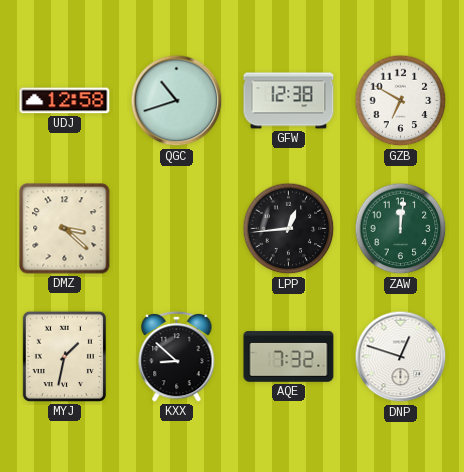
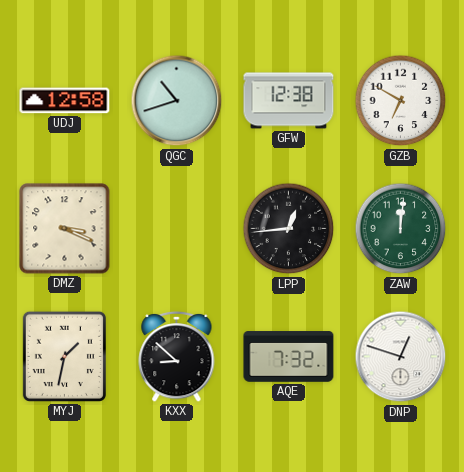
DMZ: 3:22 -> 3:19 (65, 229)
